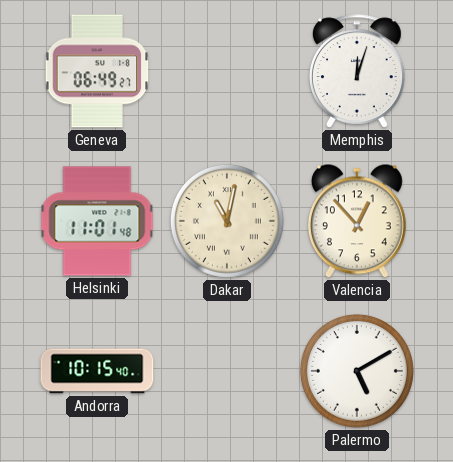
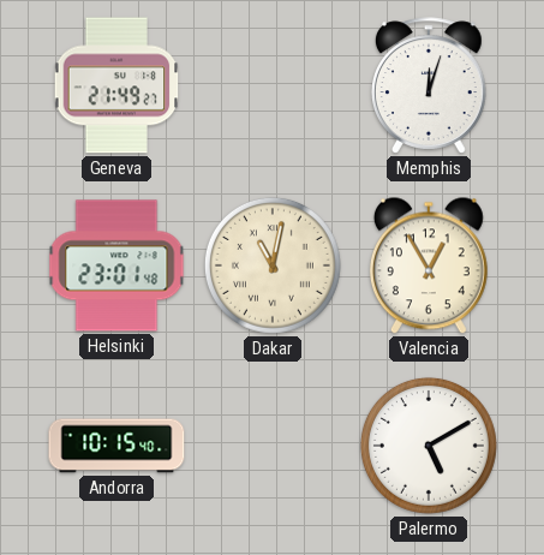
Geneva: 06:49 -> 21:49 (116, 85)
Helsinki: 11:01 -> 23:01 (116, 265)
Valencia: 12:53 -> 12:55 (429, 265)
